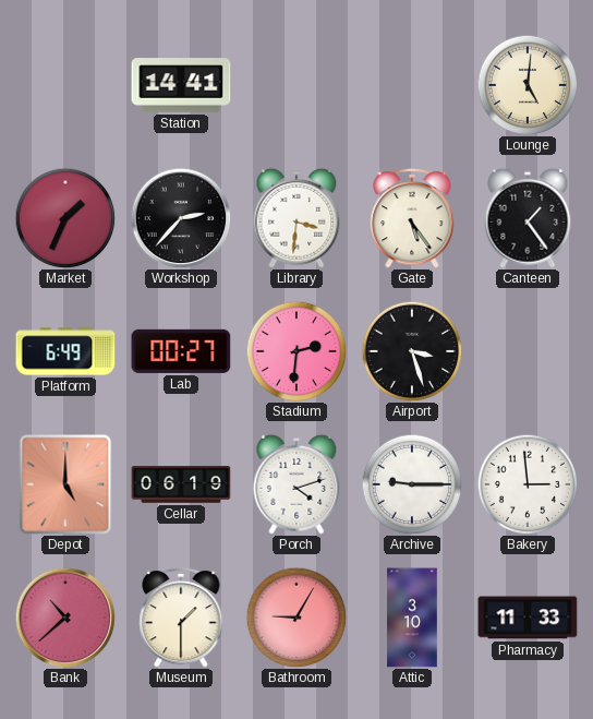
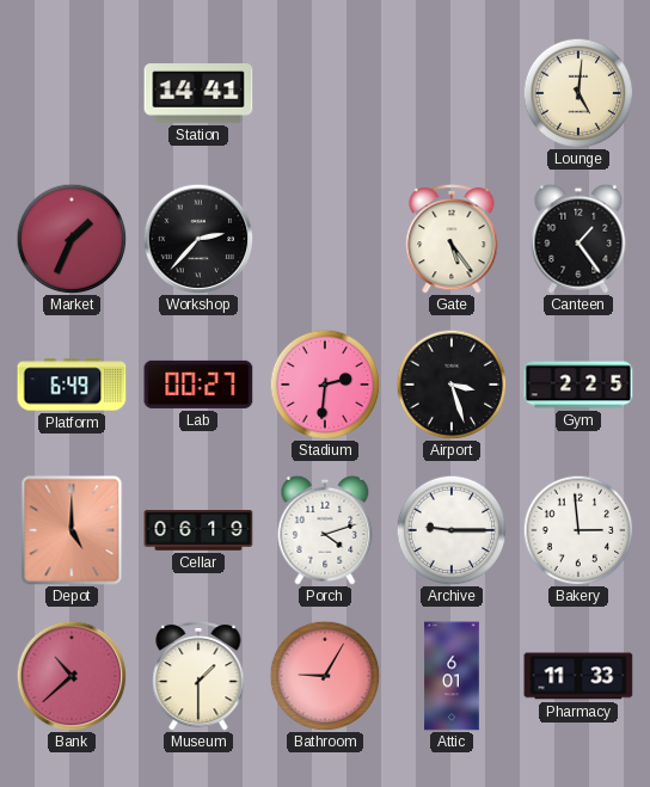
Library: 3:31 -> none (296, 218)
Gym: none -> 2:25 (578, 385)
Attic: 3:10 -> 6:01 (452, 676)
